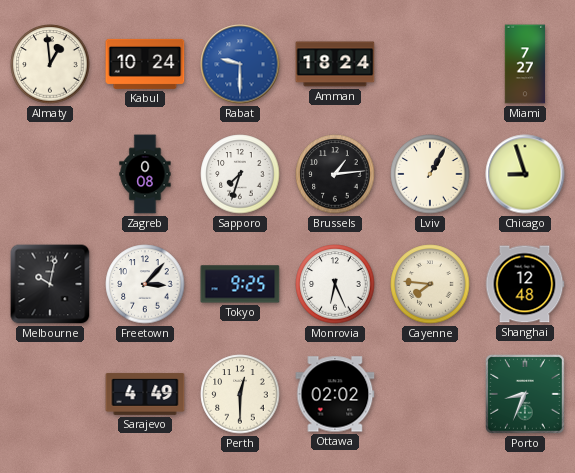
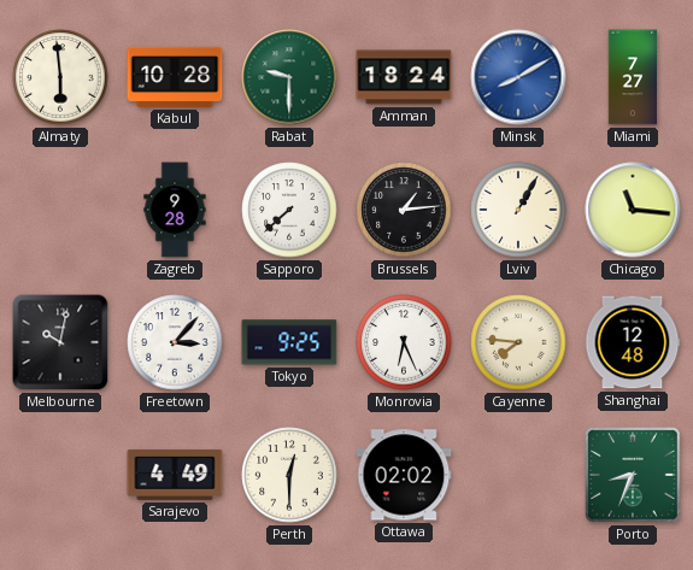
Almaty: 12:59 -> 5:59 (60, 77)
Kabul: 10:24 -> 10:28 (175, 77)
Rabat dial: blue -> green (289, 77)
Minsk: none -> 8:10 (518, 77)
Zagreb: 0:08 -> 9:28 (175, 210)
Sapporo: 7:33 -> 7:38 (289, 210)
Chicago: 8:57 -> 11:16 (633, 210)
